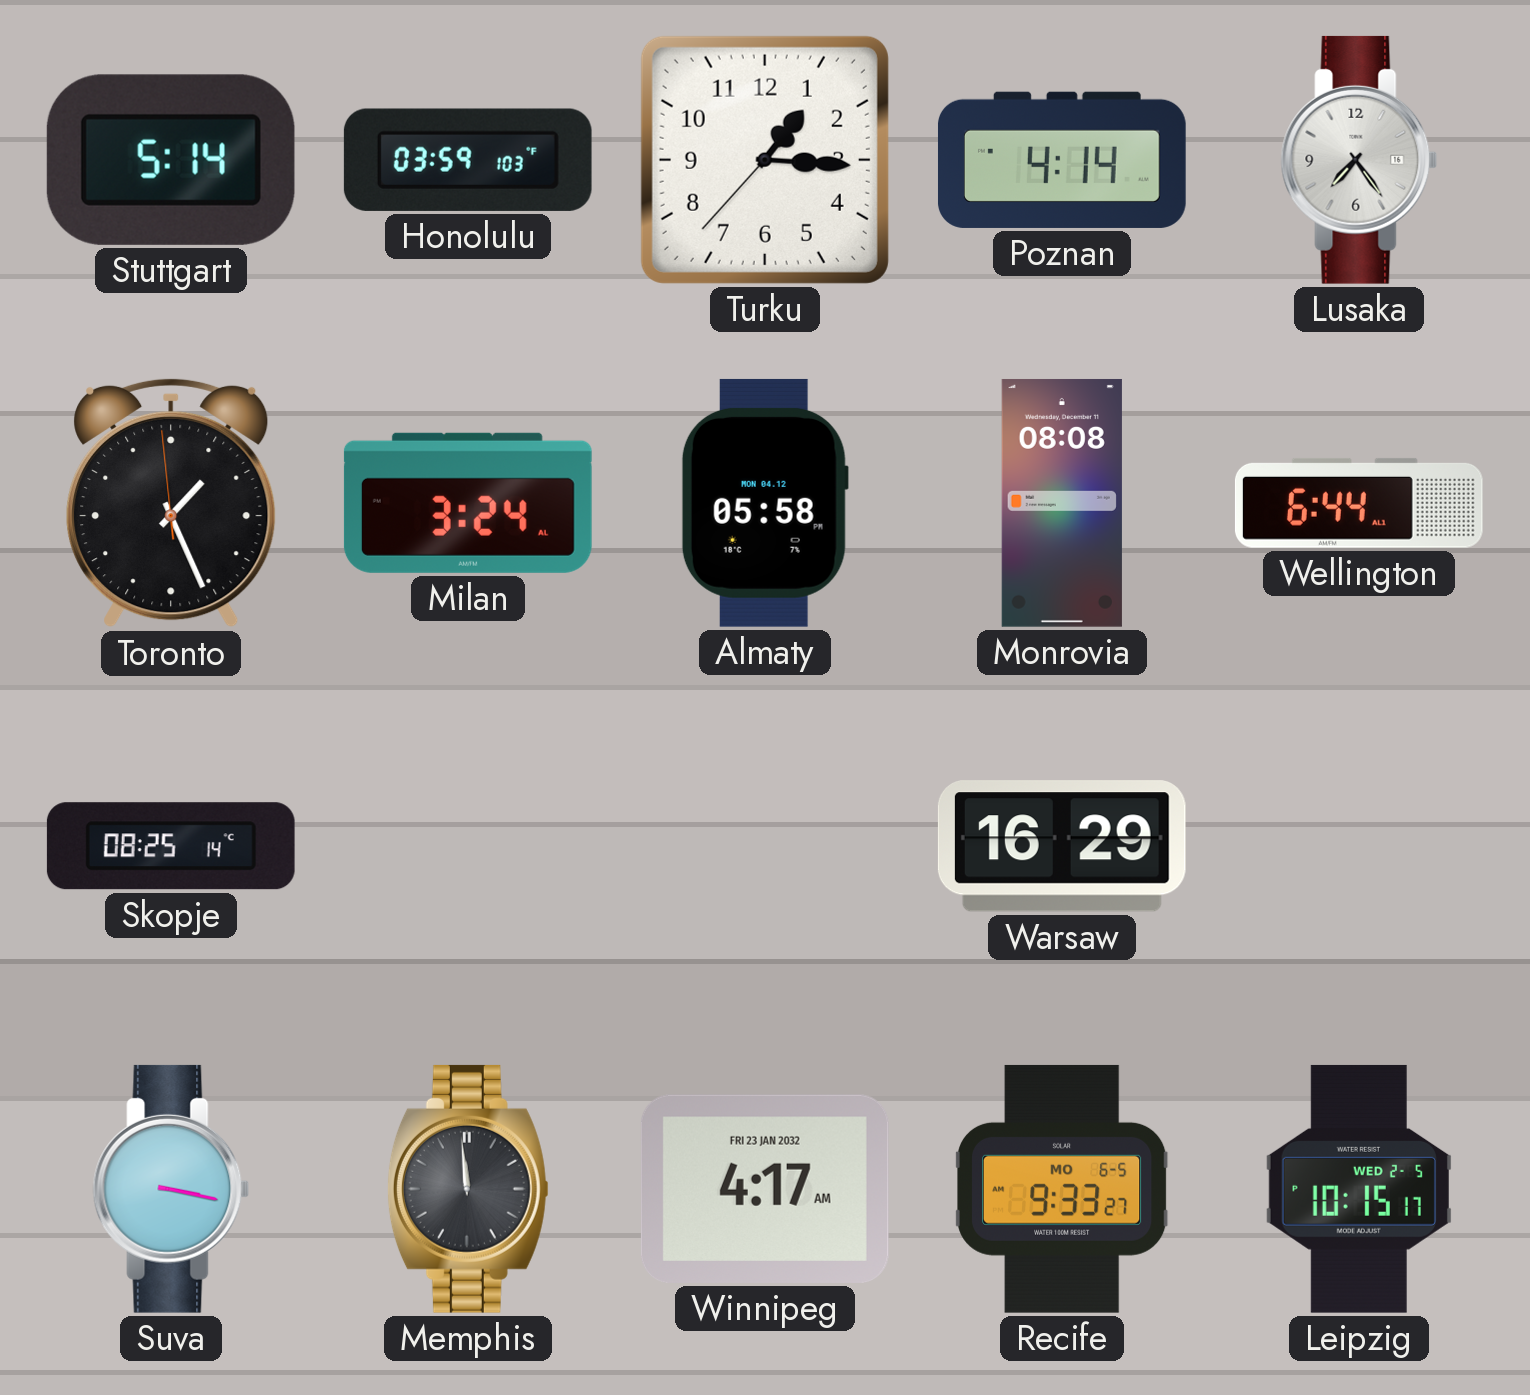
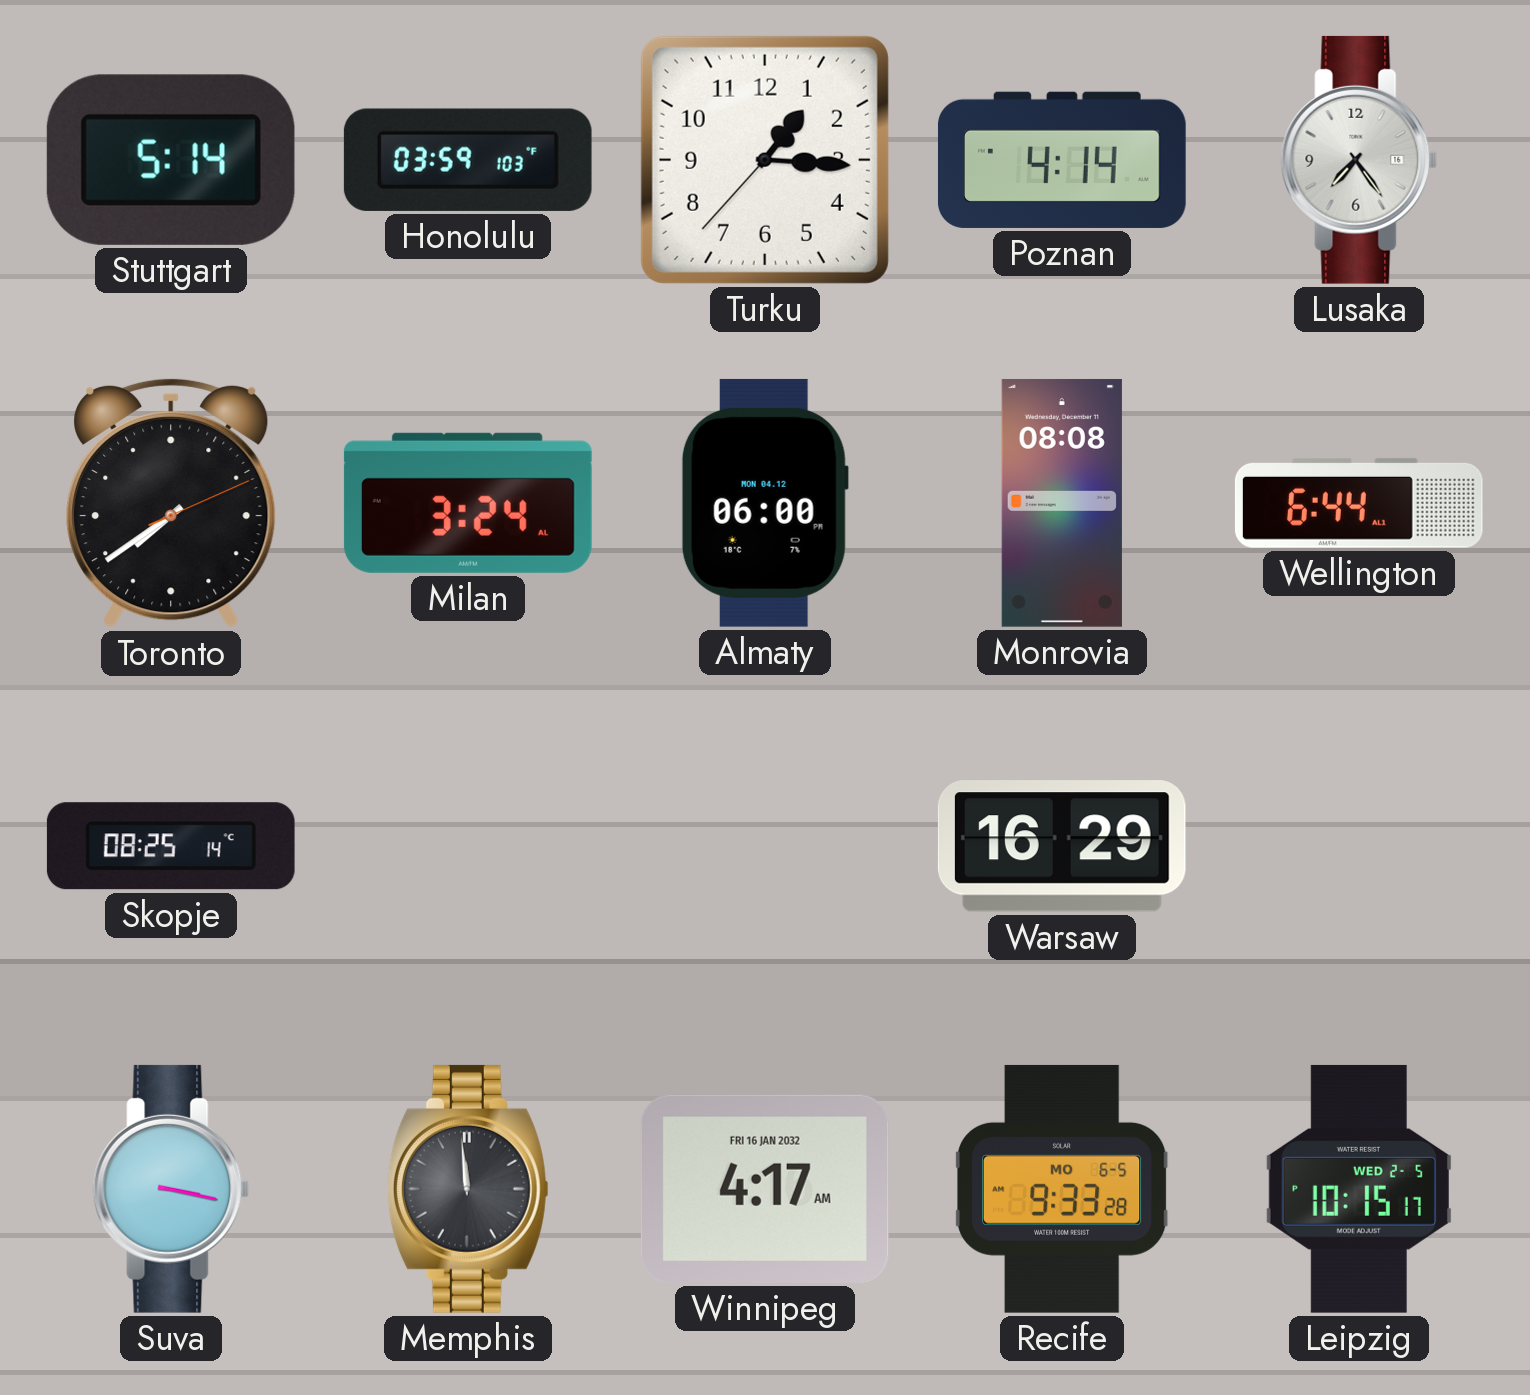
Toronto: 1:25 -> 7:39 (171, 503)
Almaty: 05:58 -> 06:00 (765, 503)
Winnipeg date: FRI 23 JAN 2032 -> FRI 16 JAN 2032 (765, 1189)
Recife: 9:33:27 -> 9:33:28 (1062, 1189)
